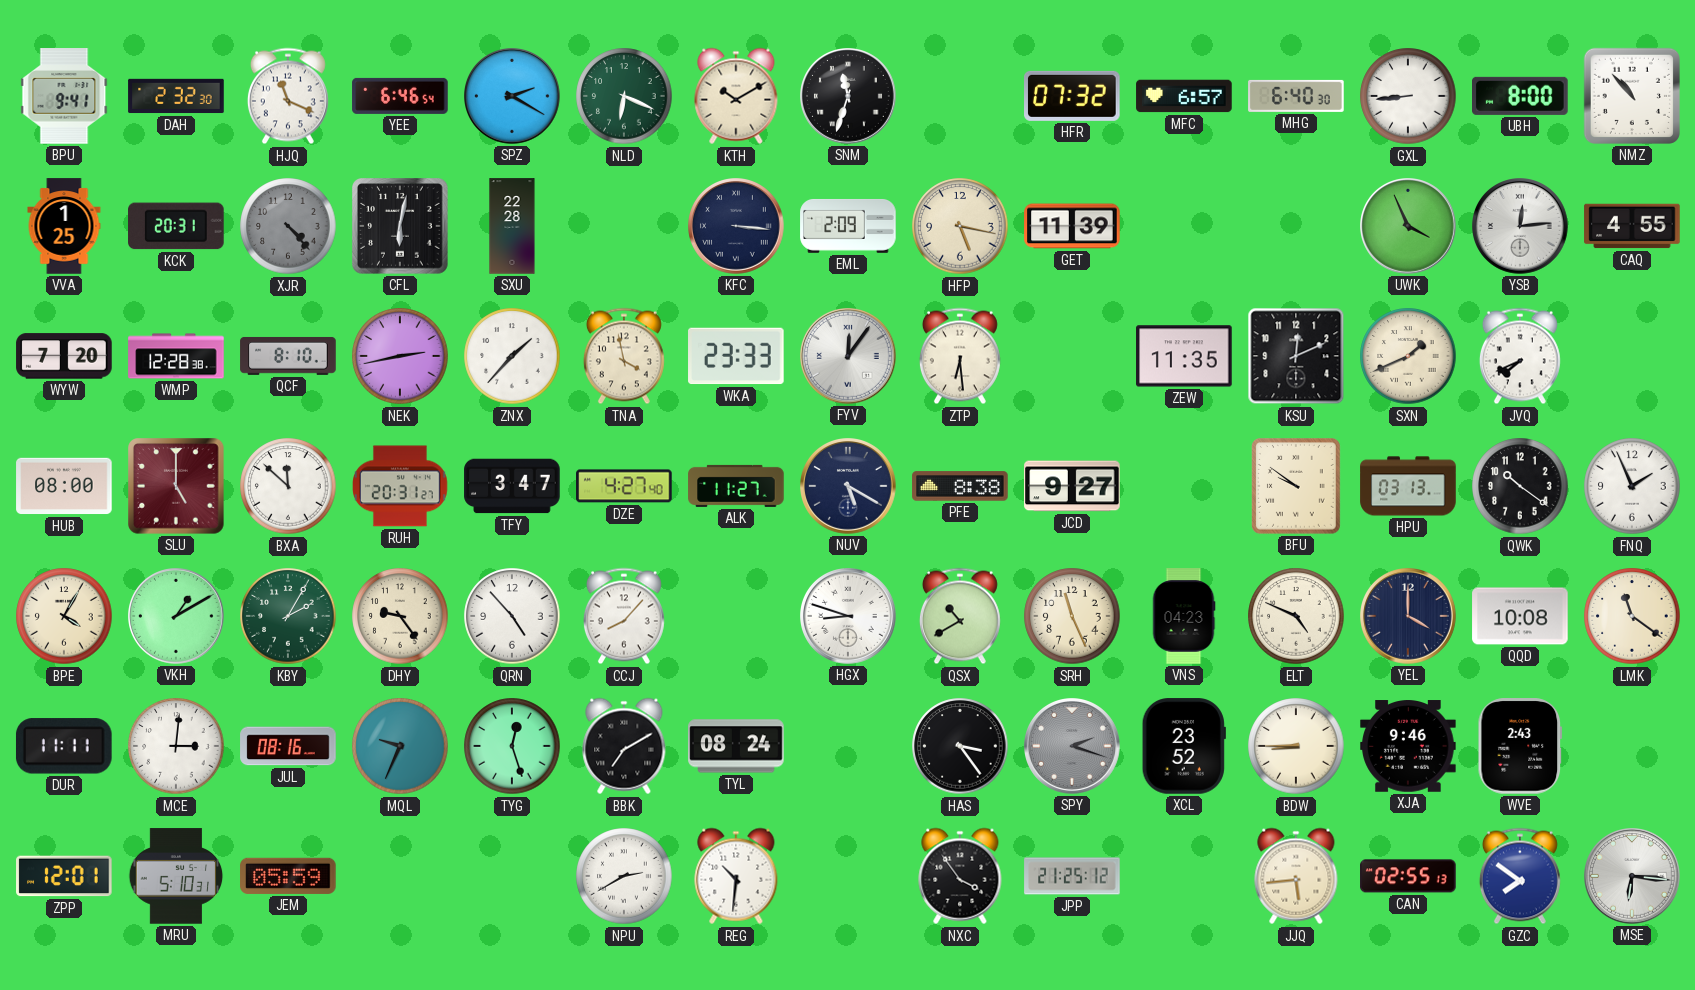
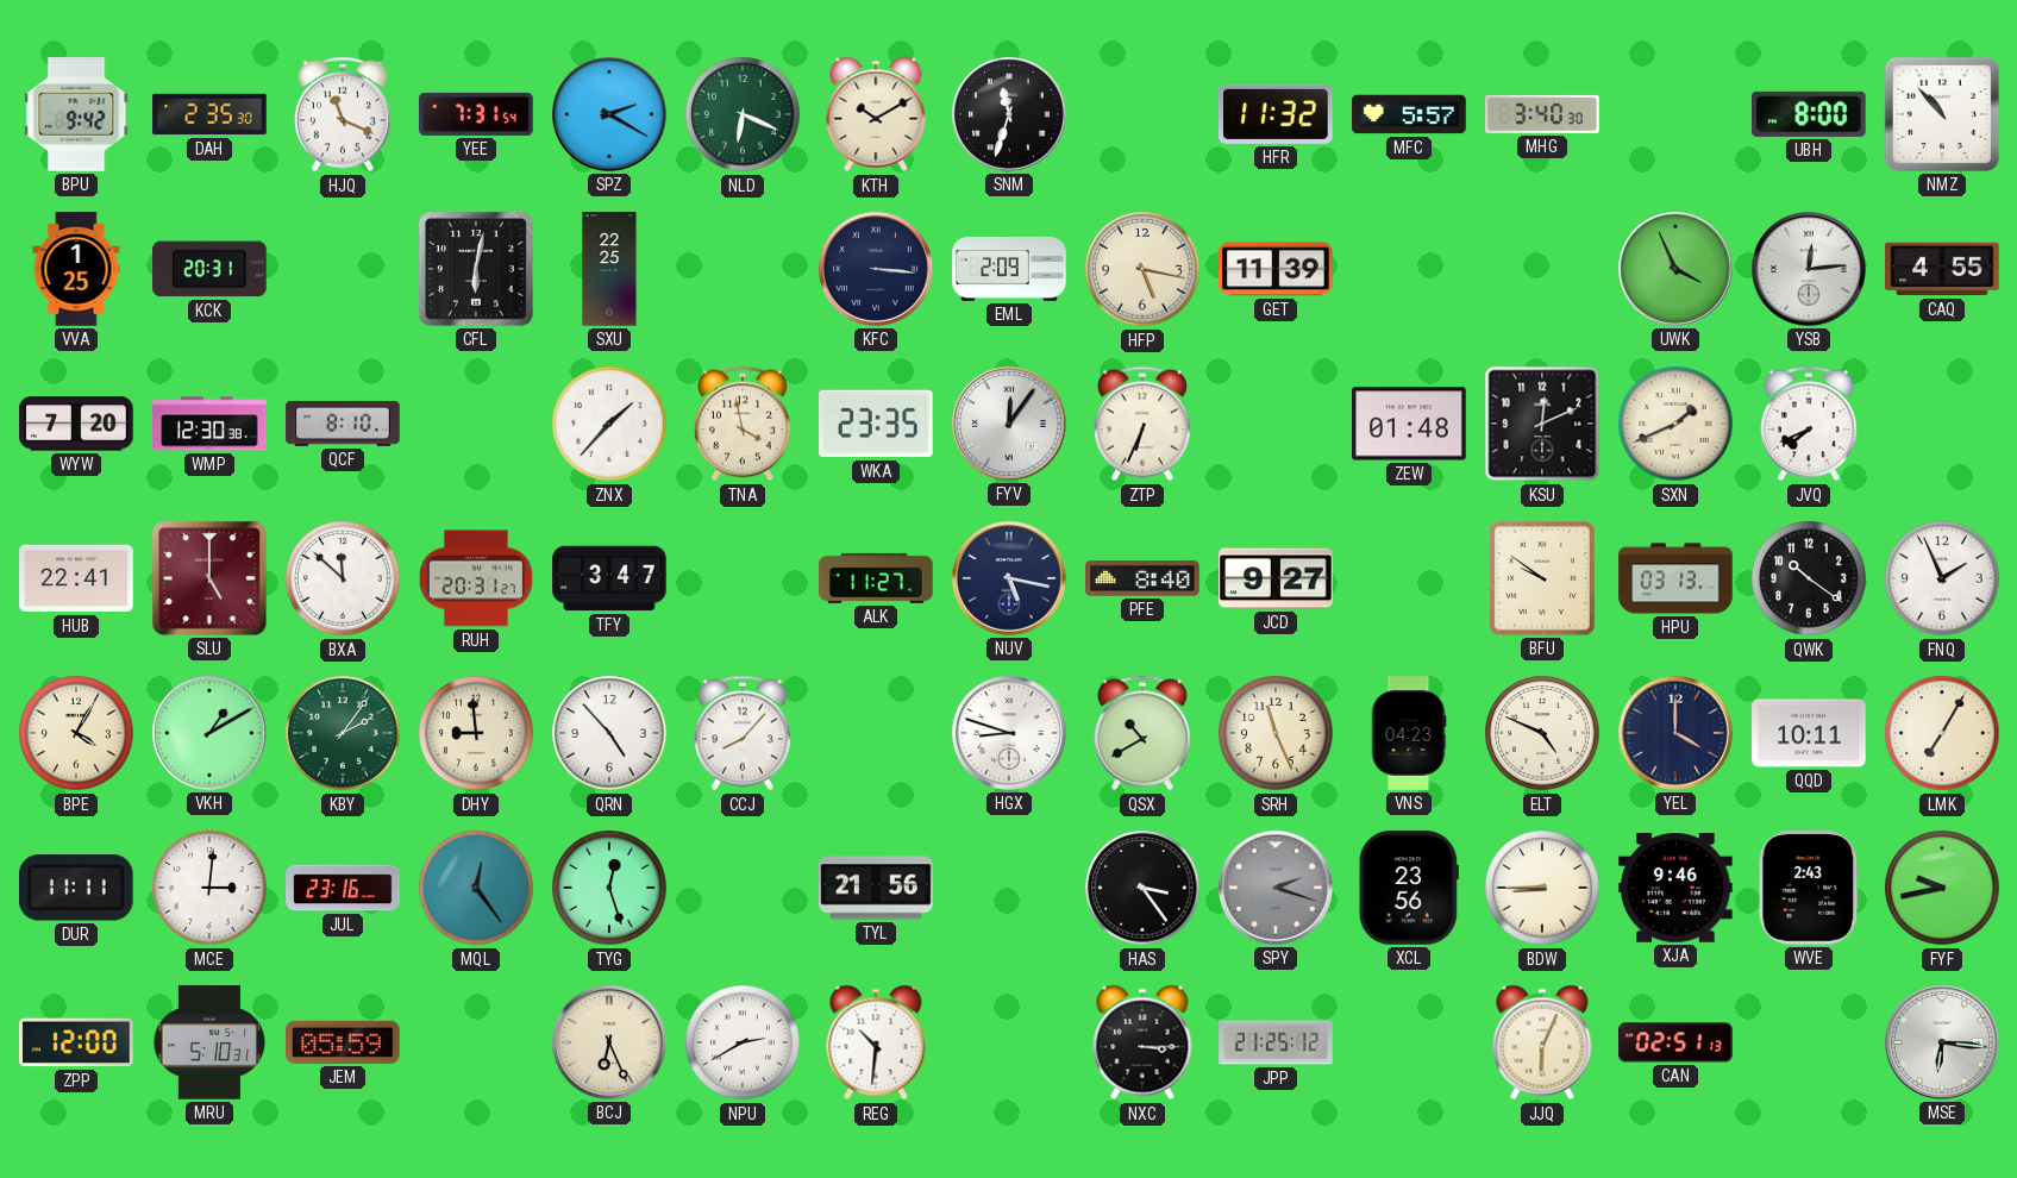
BPU: 9:41 -> 9:42 (76, 114)
DAH: 2:32 -> 2:35 (209, 114)
YEE: 6:46 -> 7:31 (476, 114)
HFR: 07:32 -> 11:32 (1276, 114)
MFC: 6:57 -> 5:57 (1409, 114)
MHG: 6:40 -> 3:40 (1542, 114)
GXL: 8:44 -> none (1408, 96)
XJR: 4:23 -> none (288, 226)
SXU: 22:28 -> 22:25 (609, 269)
WMP: 12:28 -> 12:30 (209, 424)
NEK: 2:43 -> none (400, 356)
WKA: 23:33 -> 23:35 (876, 424)
ZTP: 6:29 -> 6:34 (1142, 424)
ZEW: 11:35 -> 01:48 (1409, 424)
HUB: 08:00 -> 22:41 (76, 578)
DZE: 4:27 -> none (624, 486)
NUV: 5:20 -> 5:17 (1010, 579)
PFE: 8:38 -> 8:40 (1142, 578)
KBY: 2:05 -> 2:06 (343, 733)
DHY: 9:24 -> 8:59 (476, 733)
QQD: 10:08 -> 10:11 (1809, 733)
LMK: 11:21 -> 7:05 (1942, 733)
JUL: 08:16 -> 23:16 (343, 888)
MQL: 9:34 -> 12:24 (476, 888)
BBK: 7:10 -> none (624, 746)
TYL: 08:24 -> 21:56 (876, 888)
XCL: 23:52 -> 23:56 (1409, 888)
FYF: none -> 9:43 (1942, 888)
ZPP: 12:01 -> 12:00 (76, 1042)
BCJ: none -> 6:26 (610, 1044)
NXC: 3:54 -> 3:15 (1142, 1042)
JJQ: 5:44 -> 6:04 (1542, 1042)
CAN: 02:55 -> 02:51 (1675, 1042)
GZC: 7:51 -> none (1520, 876)
